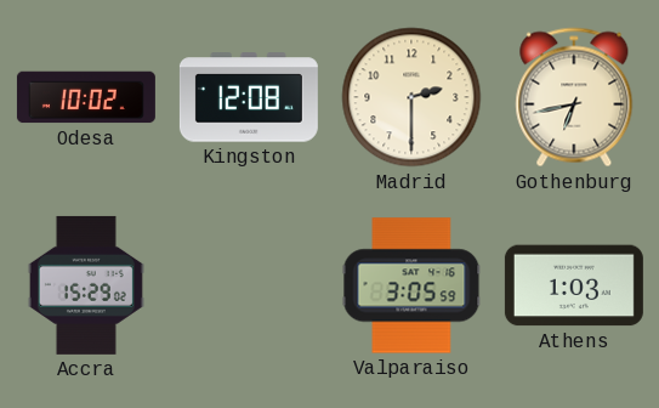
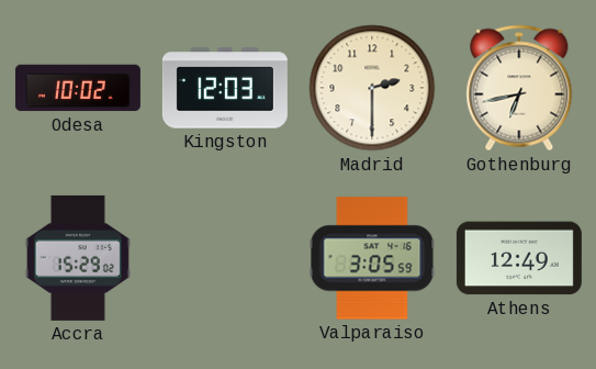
Kingston: 12:08 -> 12:03 (225, 88)
Athens: 1:03 -> 12:49 (519, 258)
